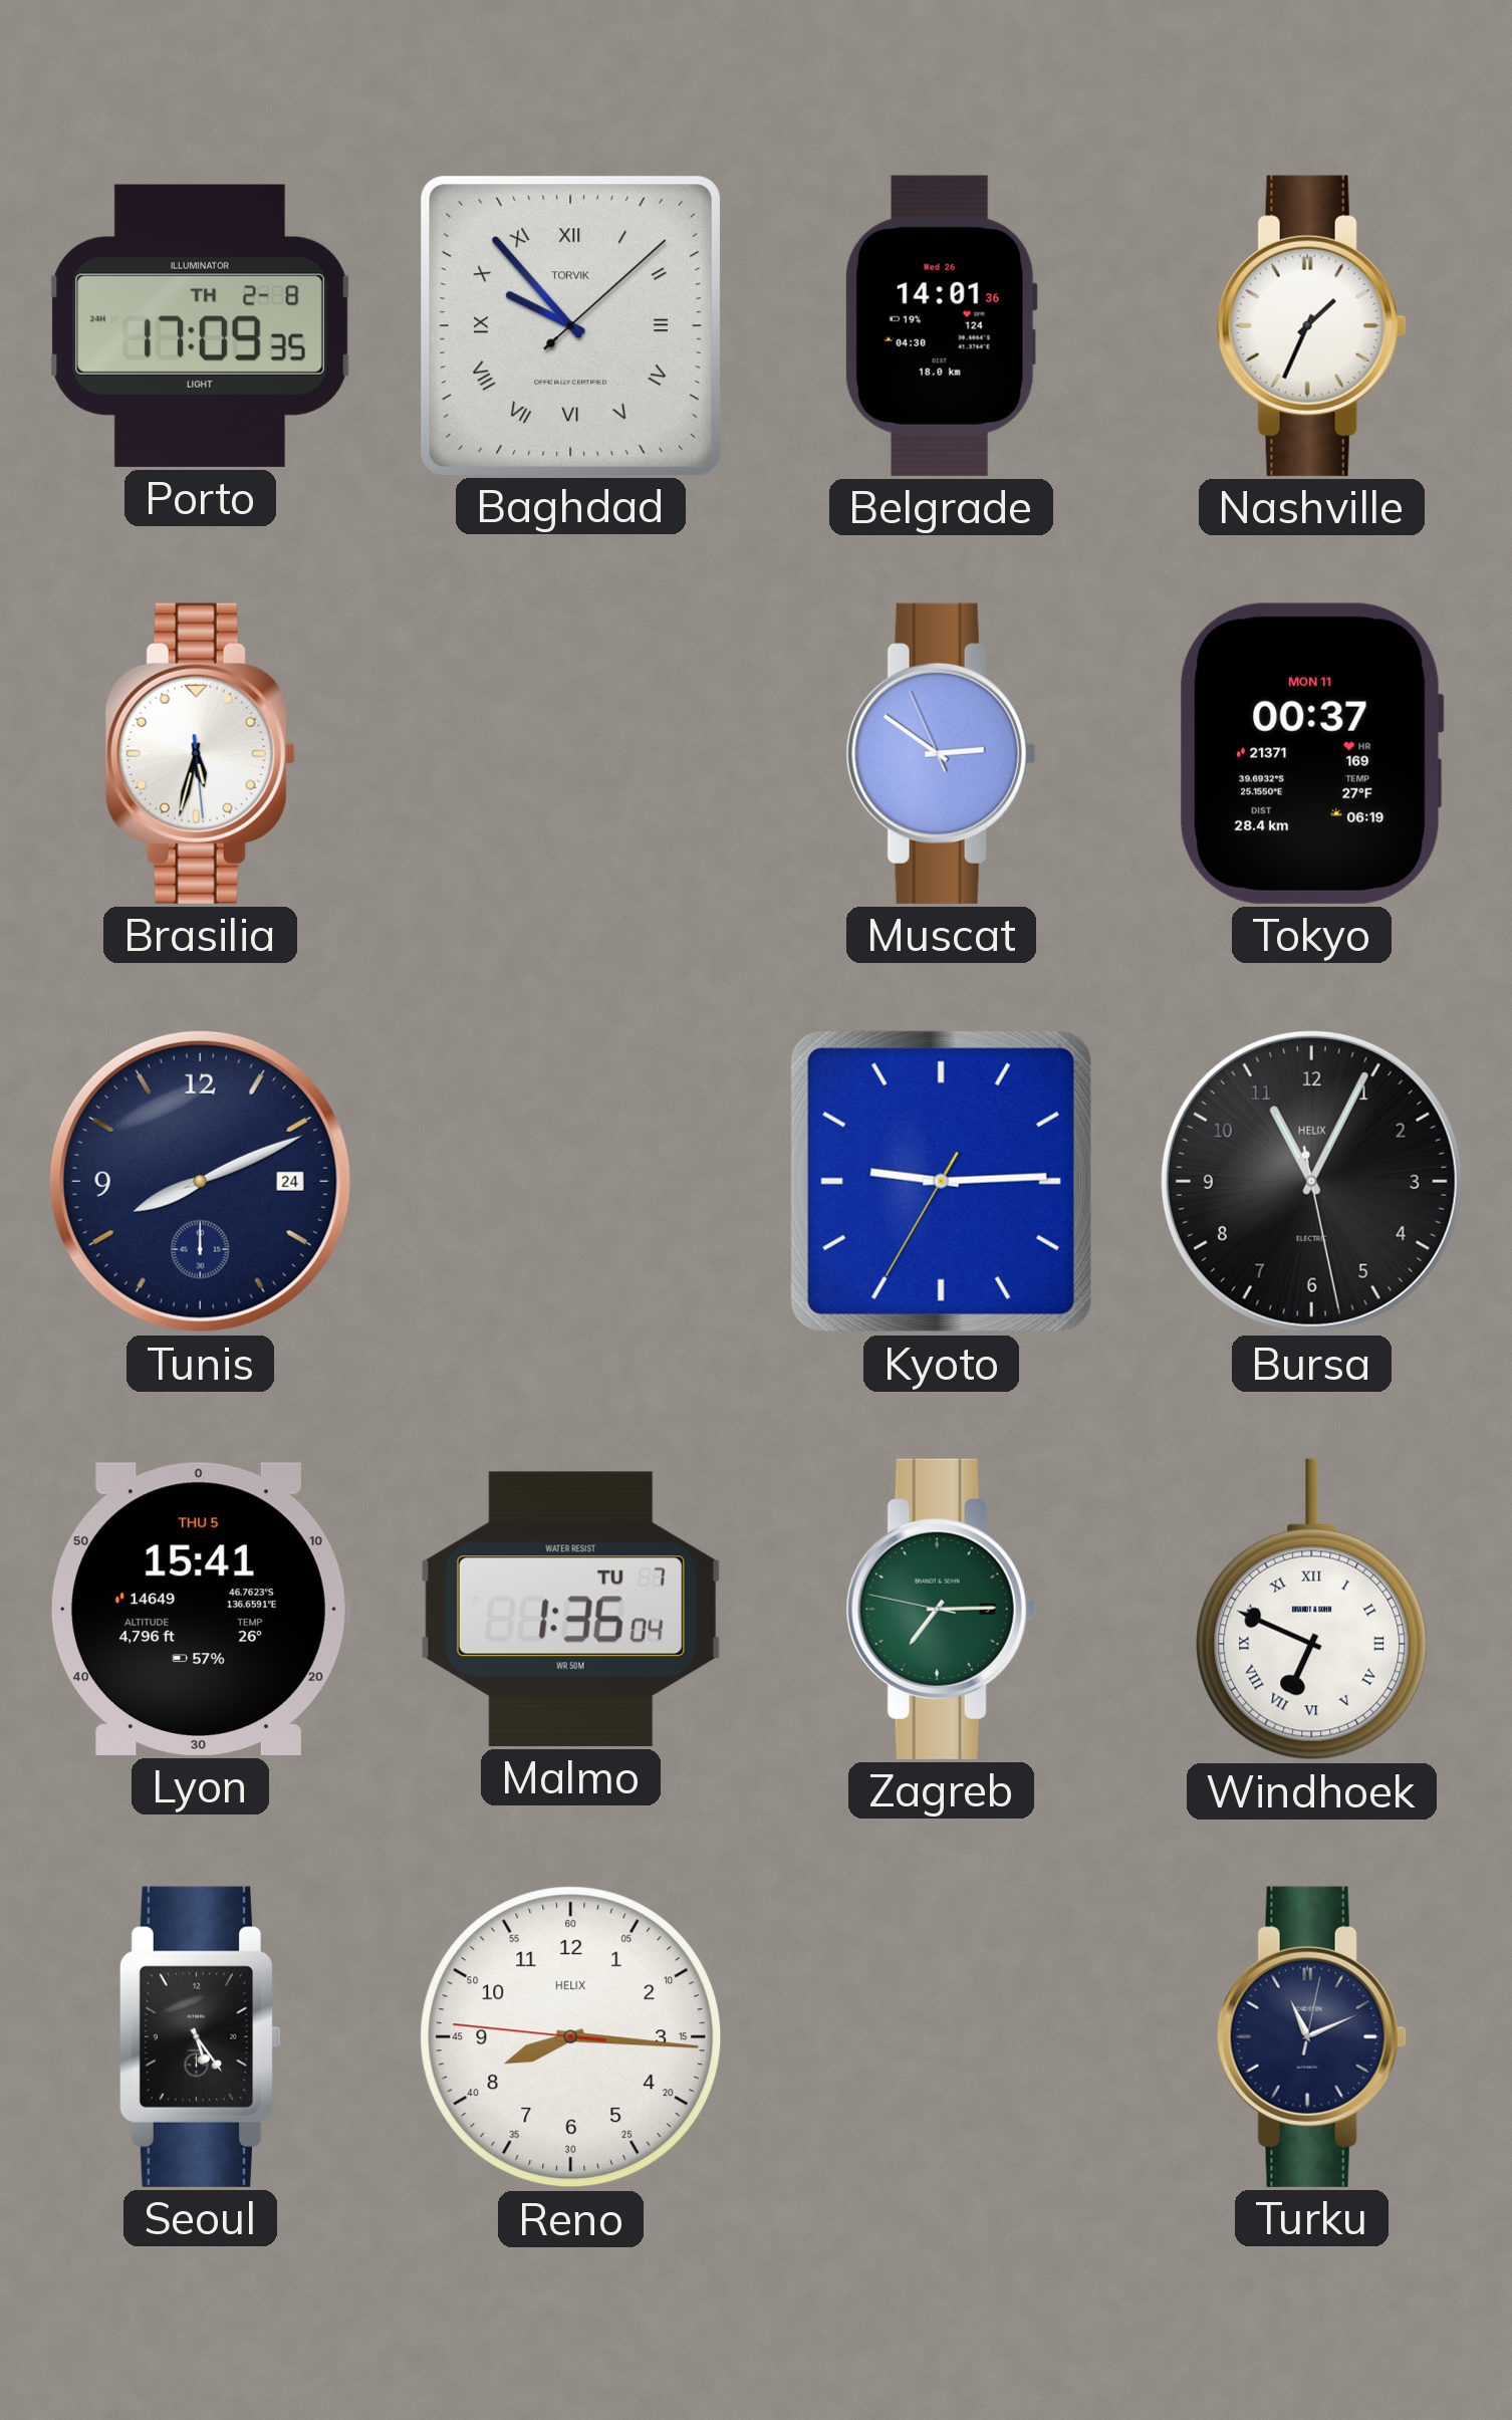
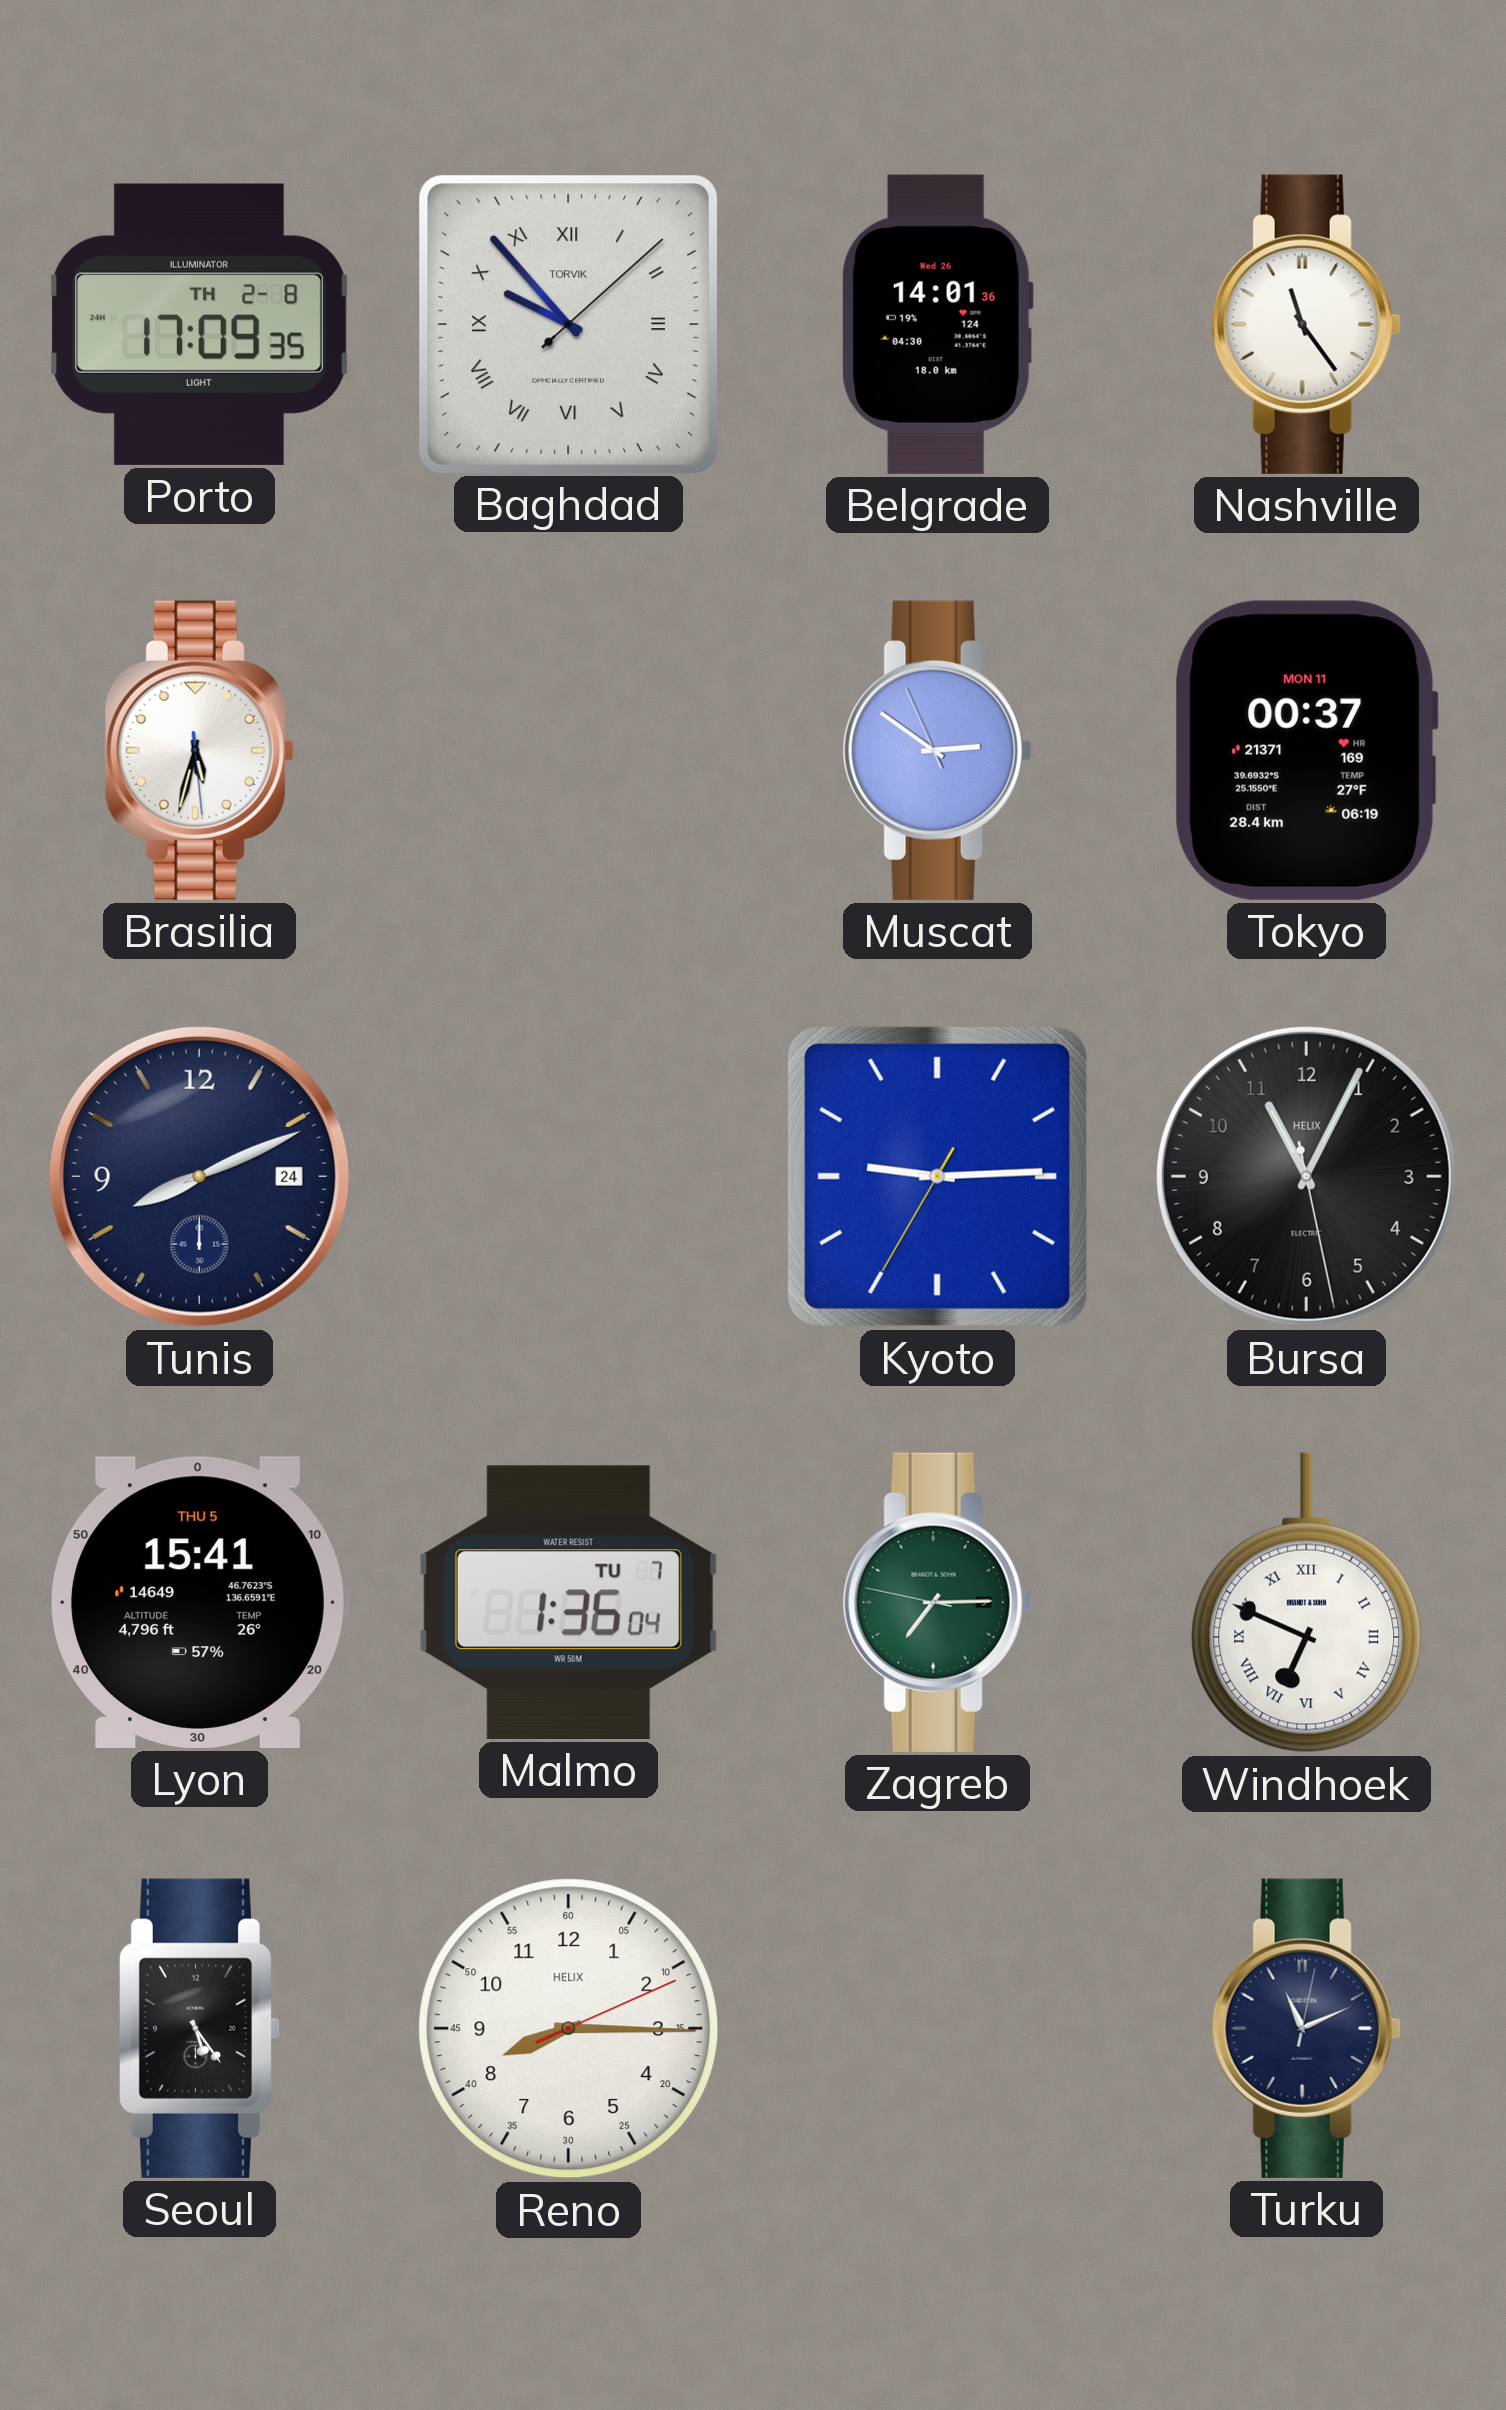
Nashville: 1:34 -> 11:24 (1306, 324)
Reno: 8:15:46 -> 8:15:11 (569, 2029)
